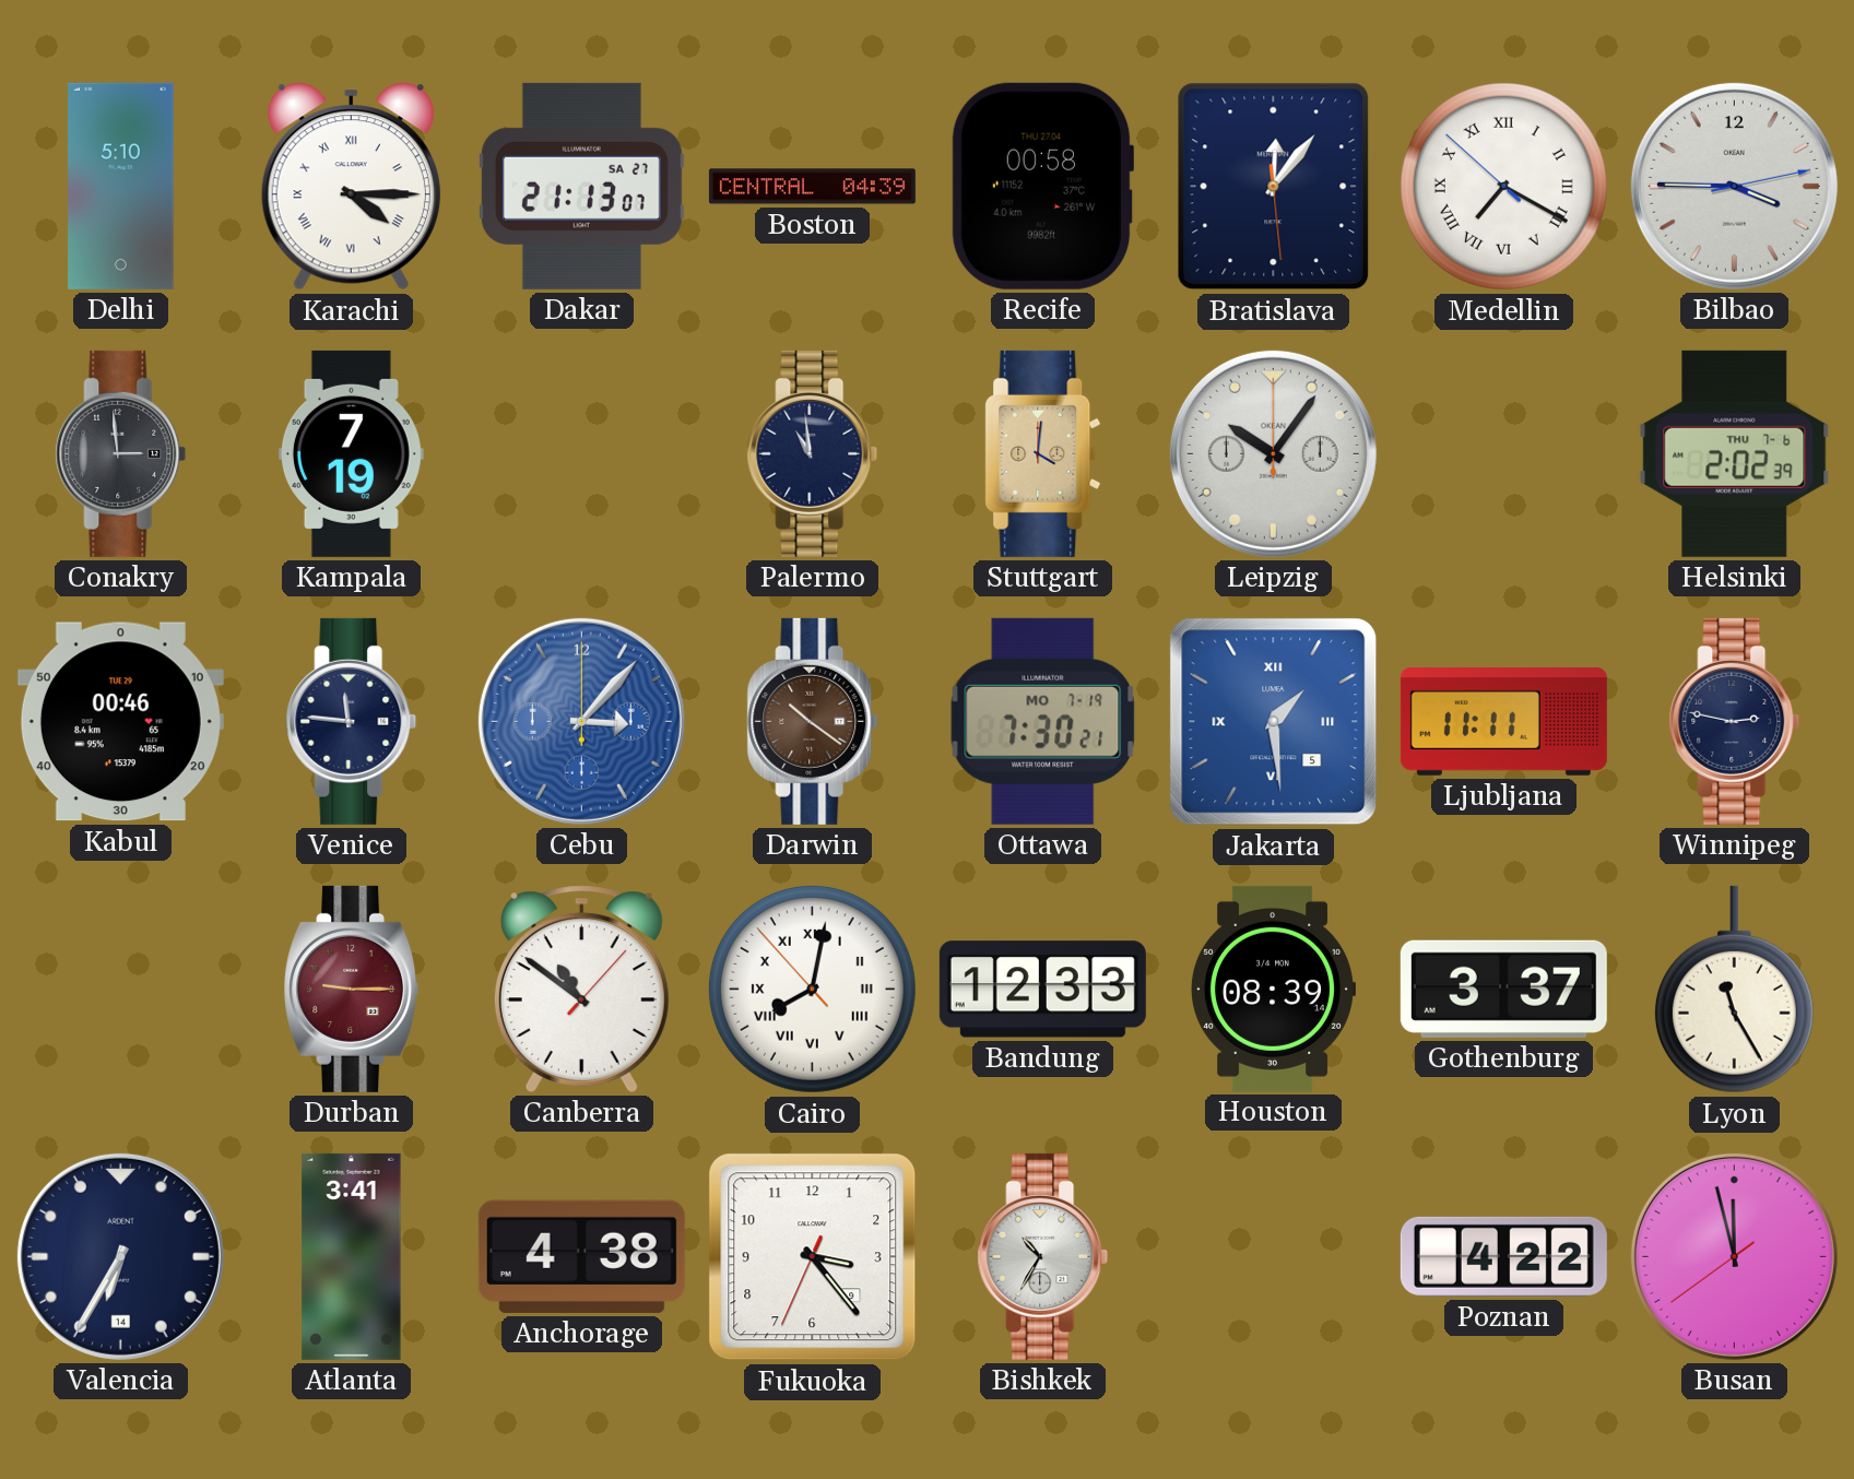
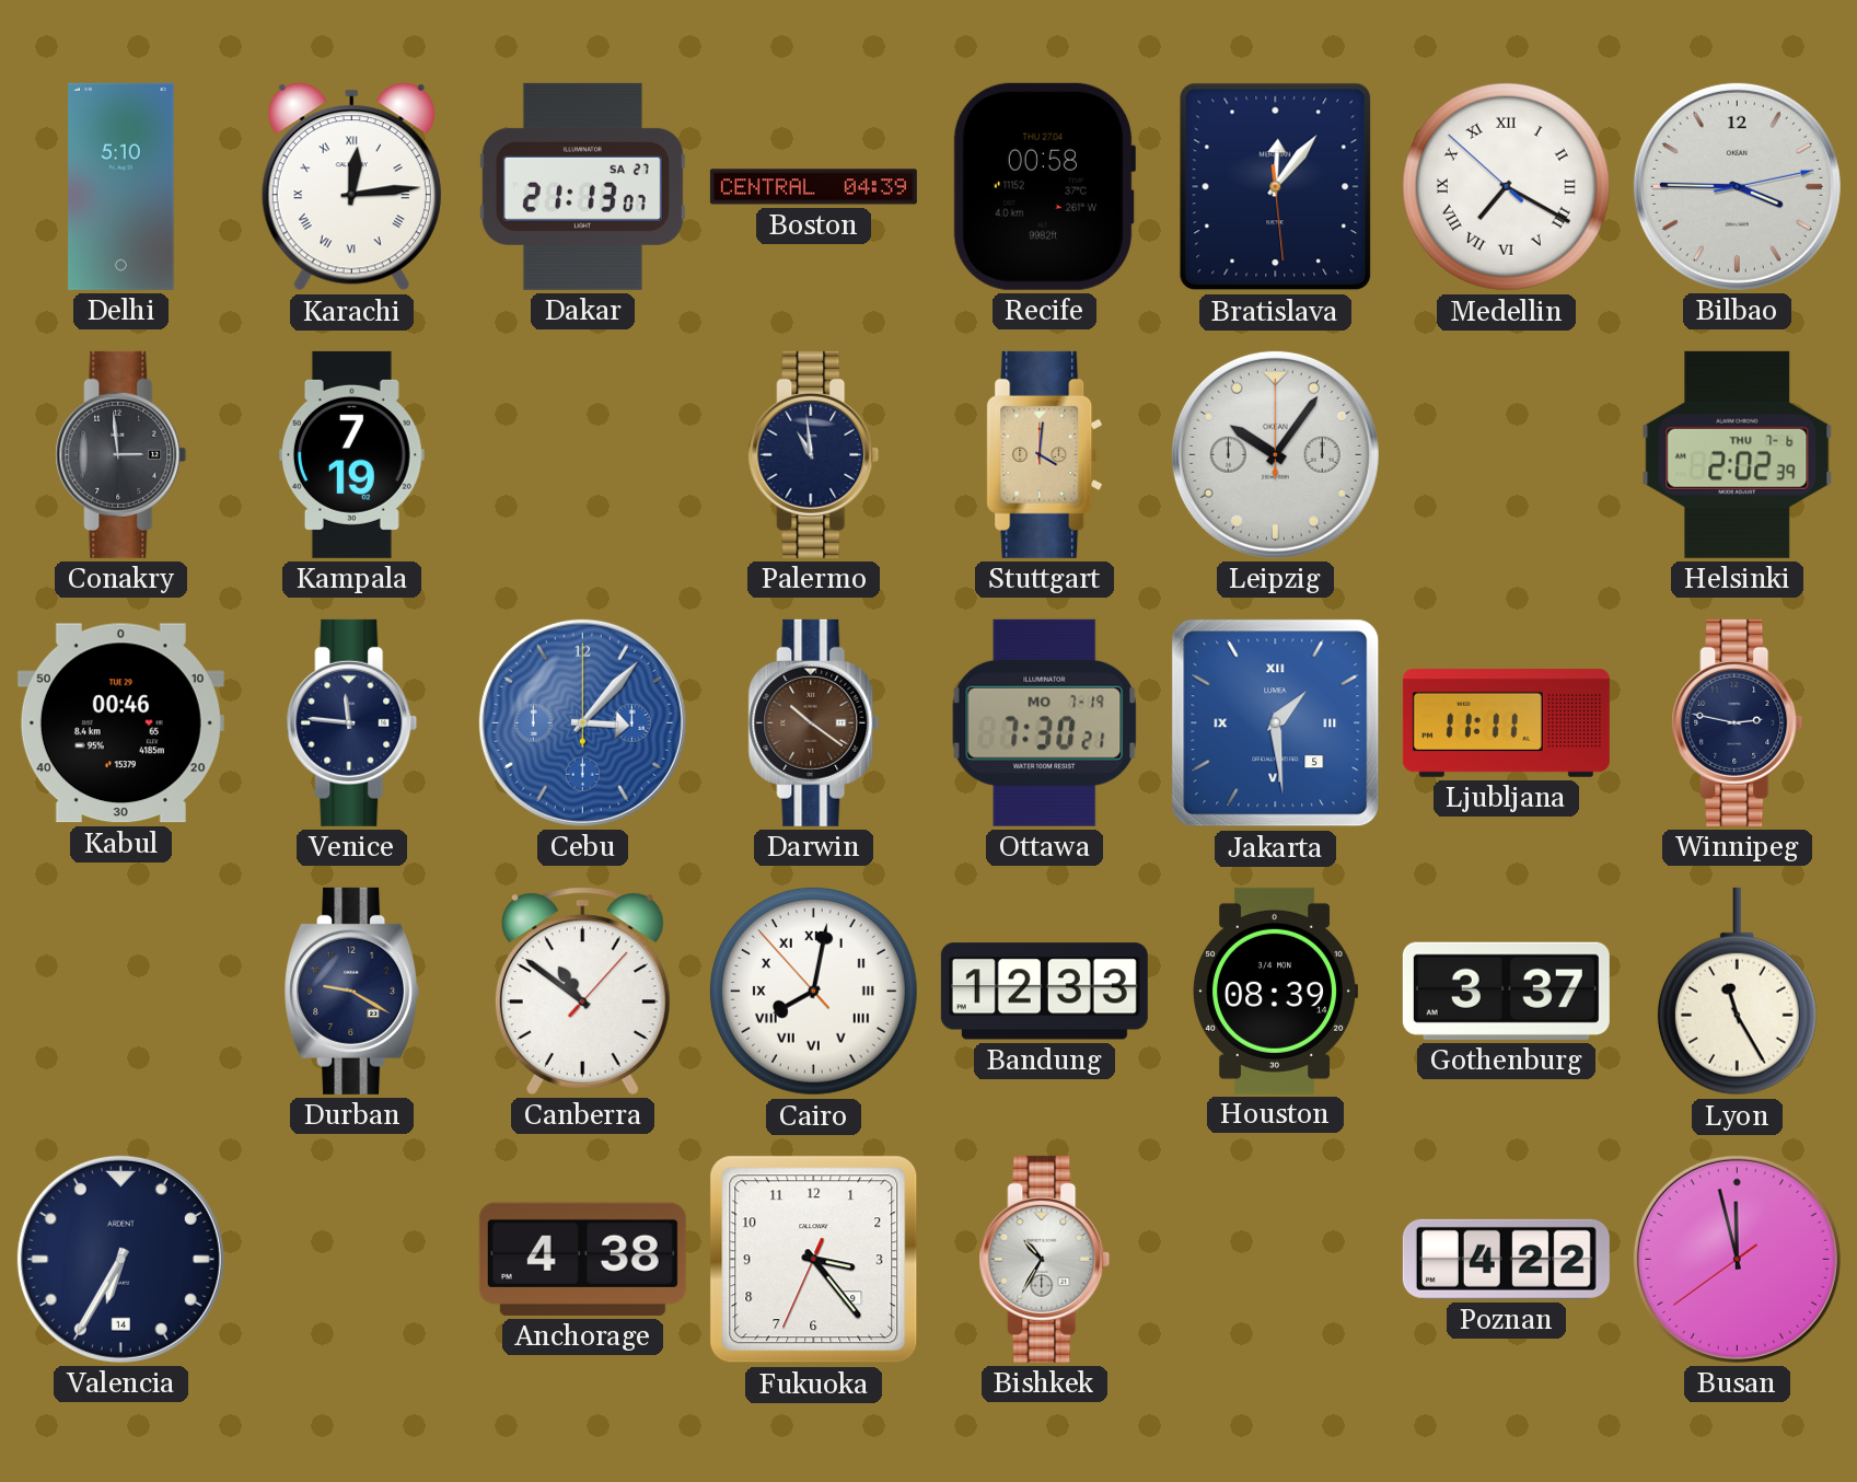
Karachi: 4:15 -> 12:14 (351, 187)
Durban: 9:15 -> 9:20 (352, 991)
Durban dial: burgundy -> navy (352, 991)
Atlanta: 3:41 -> none (352, 1256)
